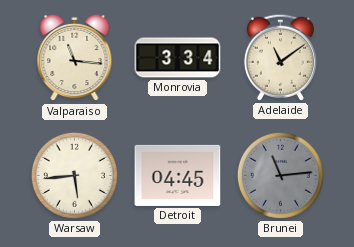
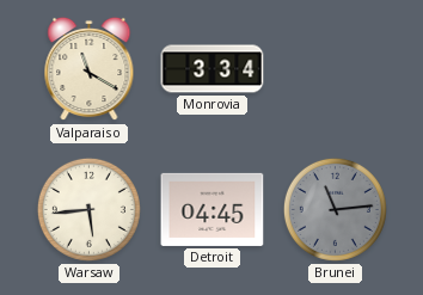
Valparaiso: 11:16 -> 11:20 (90, 69)
Adelaide: 11:09 -> none (280, 57)
